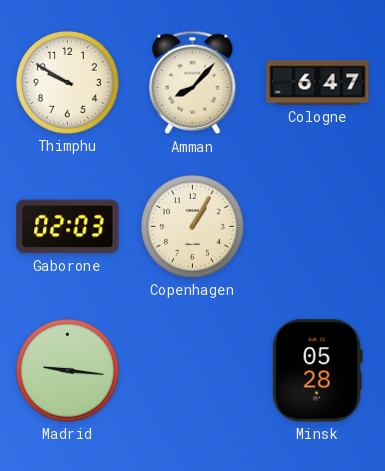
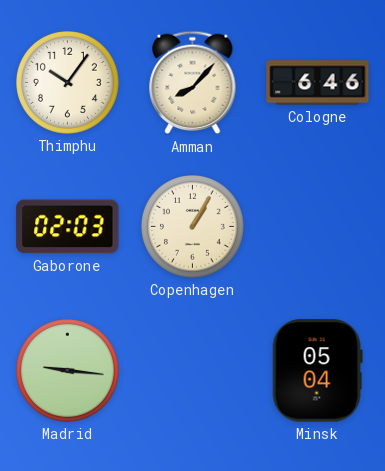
Thimphu: 9:50 -> 10:06 (68, 83)
Cologne: 6:47 -> 6:46 (318, 83)
Minsk: 05:28 -> 05:04 (317, 371)
